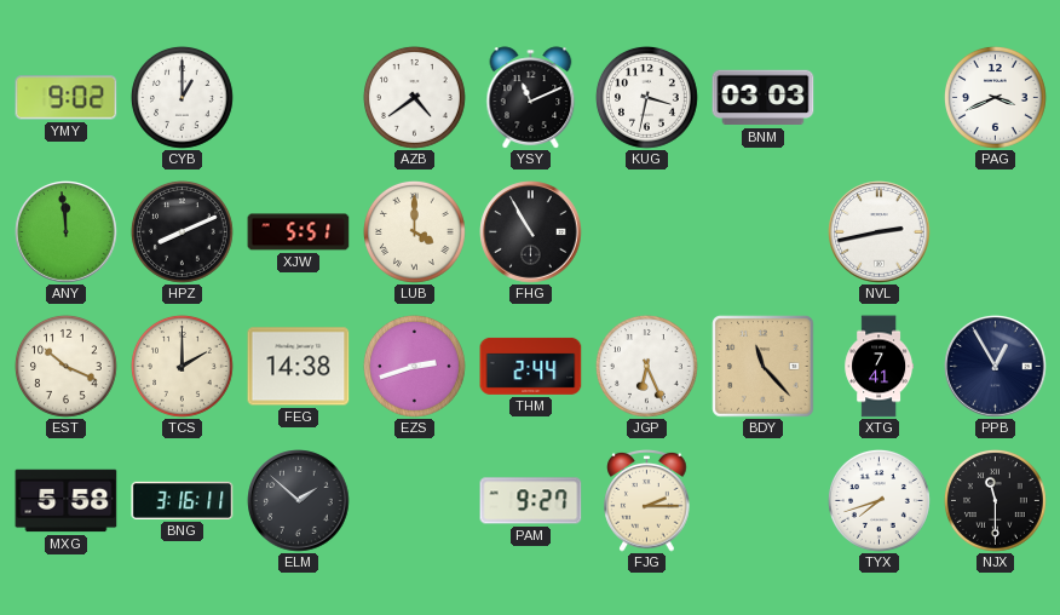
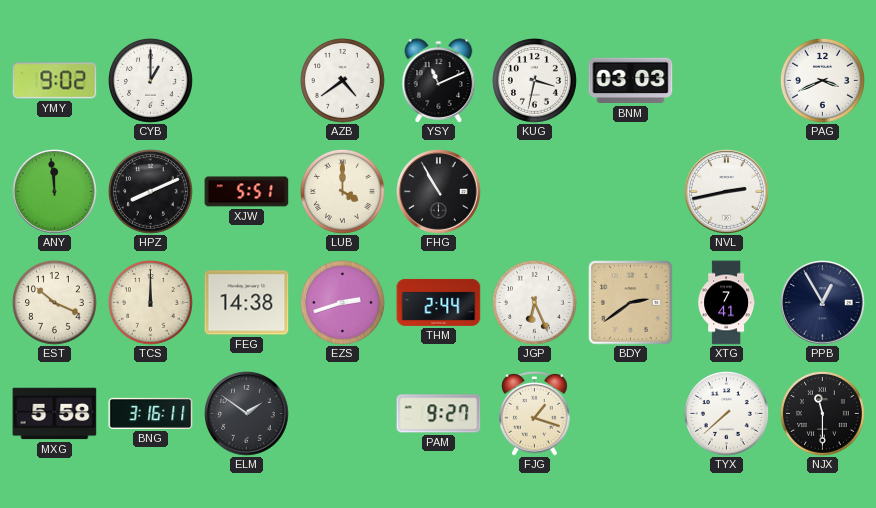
TCS: 2:00 -> 12:00 (151, 303)
BDY: 11:23 -> 2:39 (631, 303)
ELM: 1:52 -> 1:51 (247, 414)
FJG: 2:15 -> 1:18 (535, 414)
TYX: 7:42 -> 7:38 (727, 414)
